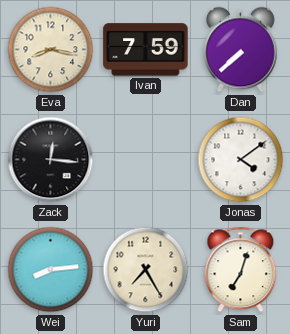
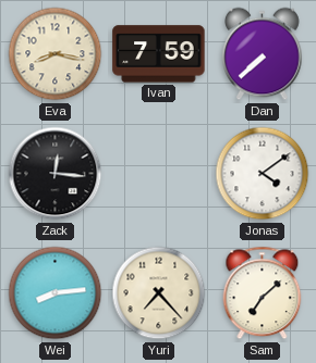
Yuri: 7:25 -> 7:23 (159, 293)
Sam: 7:03 -> 7:08 (263, 293)
